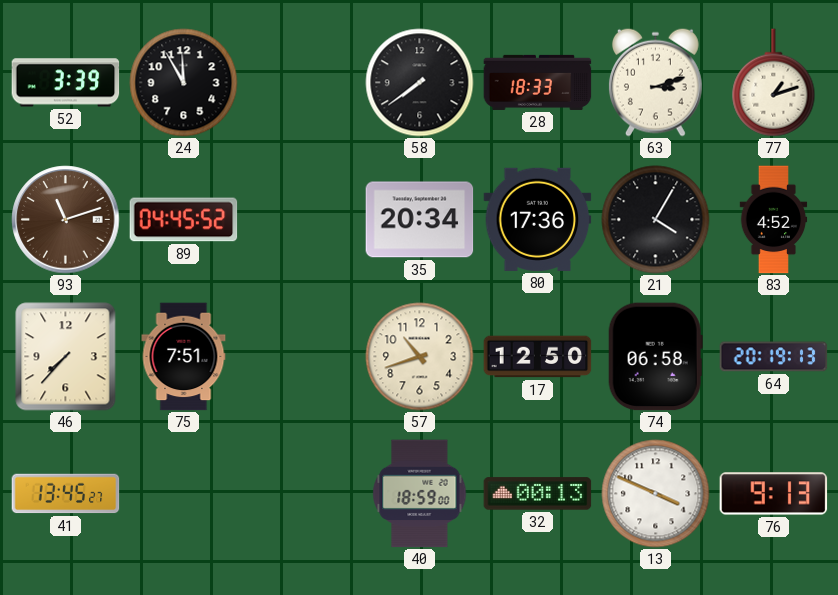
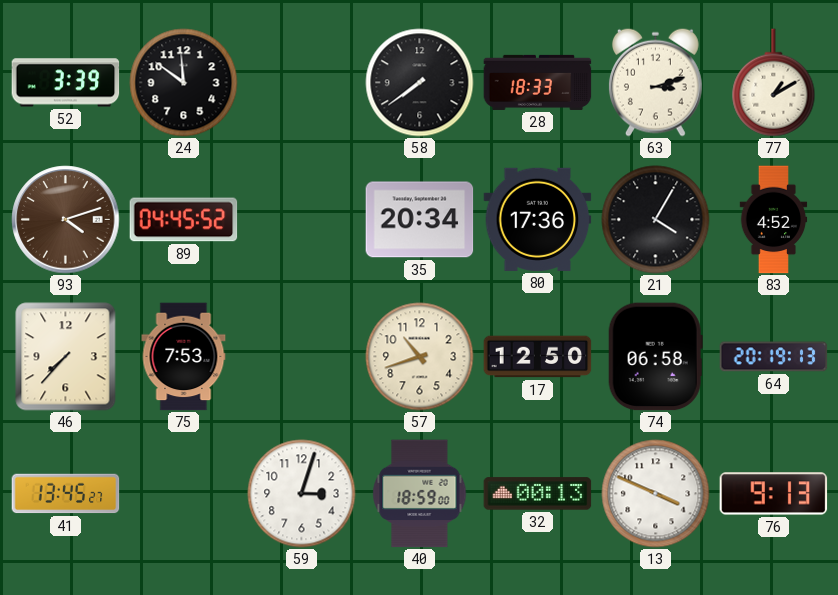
24: 11:55 -> 11:51 (184, 83)
77: 1:12 -> 1:10 (774, 83)
93: 11:12 -> 4:12 (66, 220)
75: 7:51 -> 7:53 (184, 357)
59: none -> 3:03 (302, 494)
